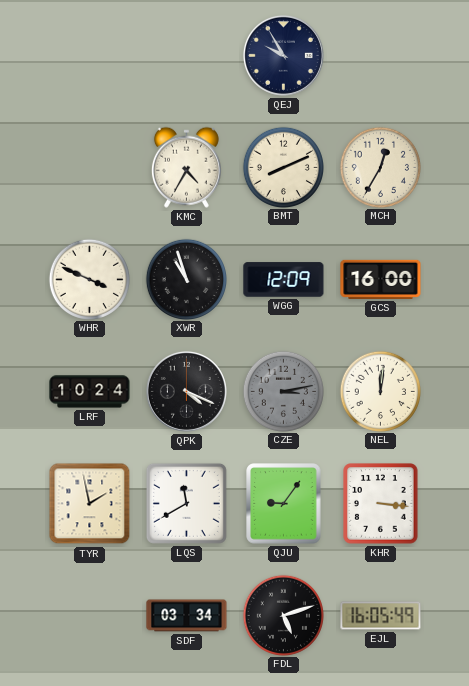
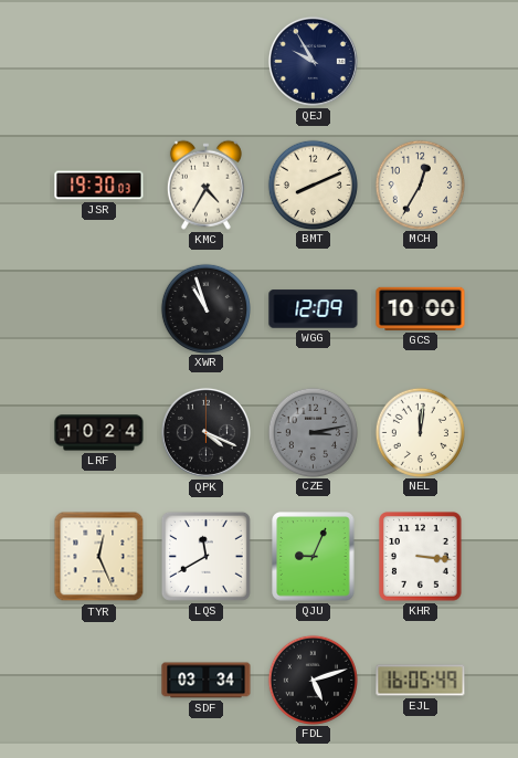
JSR: none -> 19:30 (99, 186)
WHR: 3:49 -> none (89, 279)
GCS: 16:00 -> 10:00 (421, 308)
TYR: 1:58 -> 12:26 (99, 557)
QJU: 9:06 -> 9:04 (314, 557)
